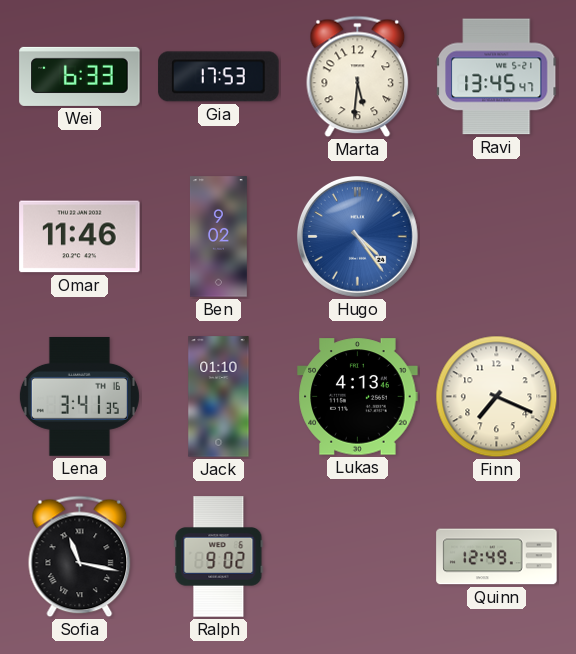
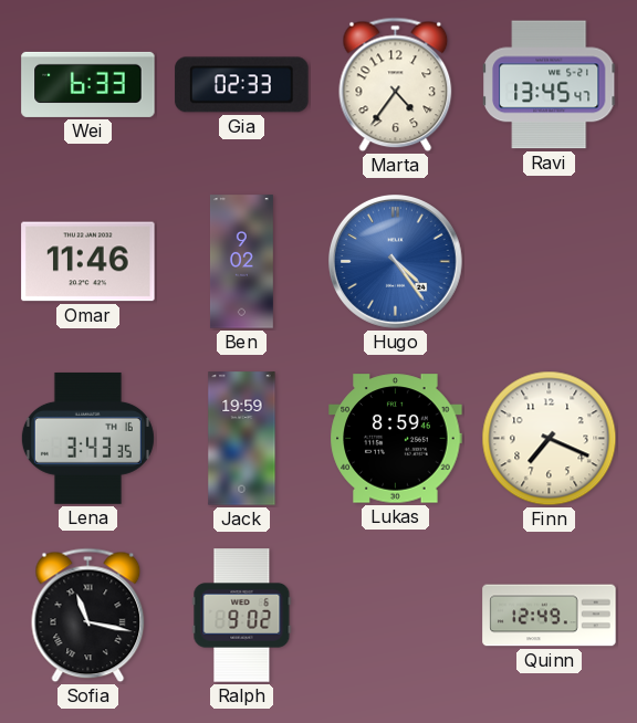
Gia: 17:53 -> 02:33 (242, 85)
Marta: 5:31 -> 4:36 (396, 85)
Lena: 3:41 -> 3:43 (87, 438)
Jack: 01:10 -> 19:59 (242, 439)
Lukas: 4:13 -> 8:59 (396, 439)
